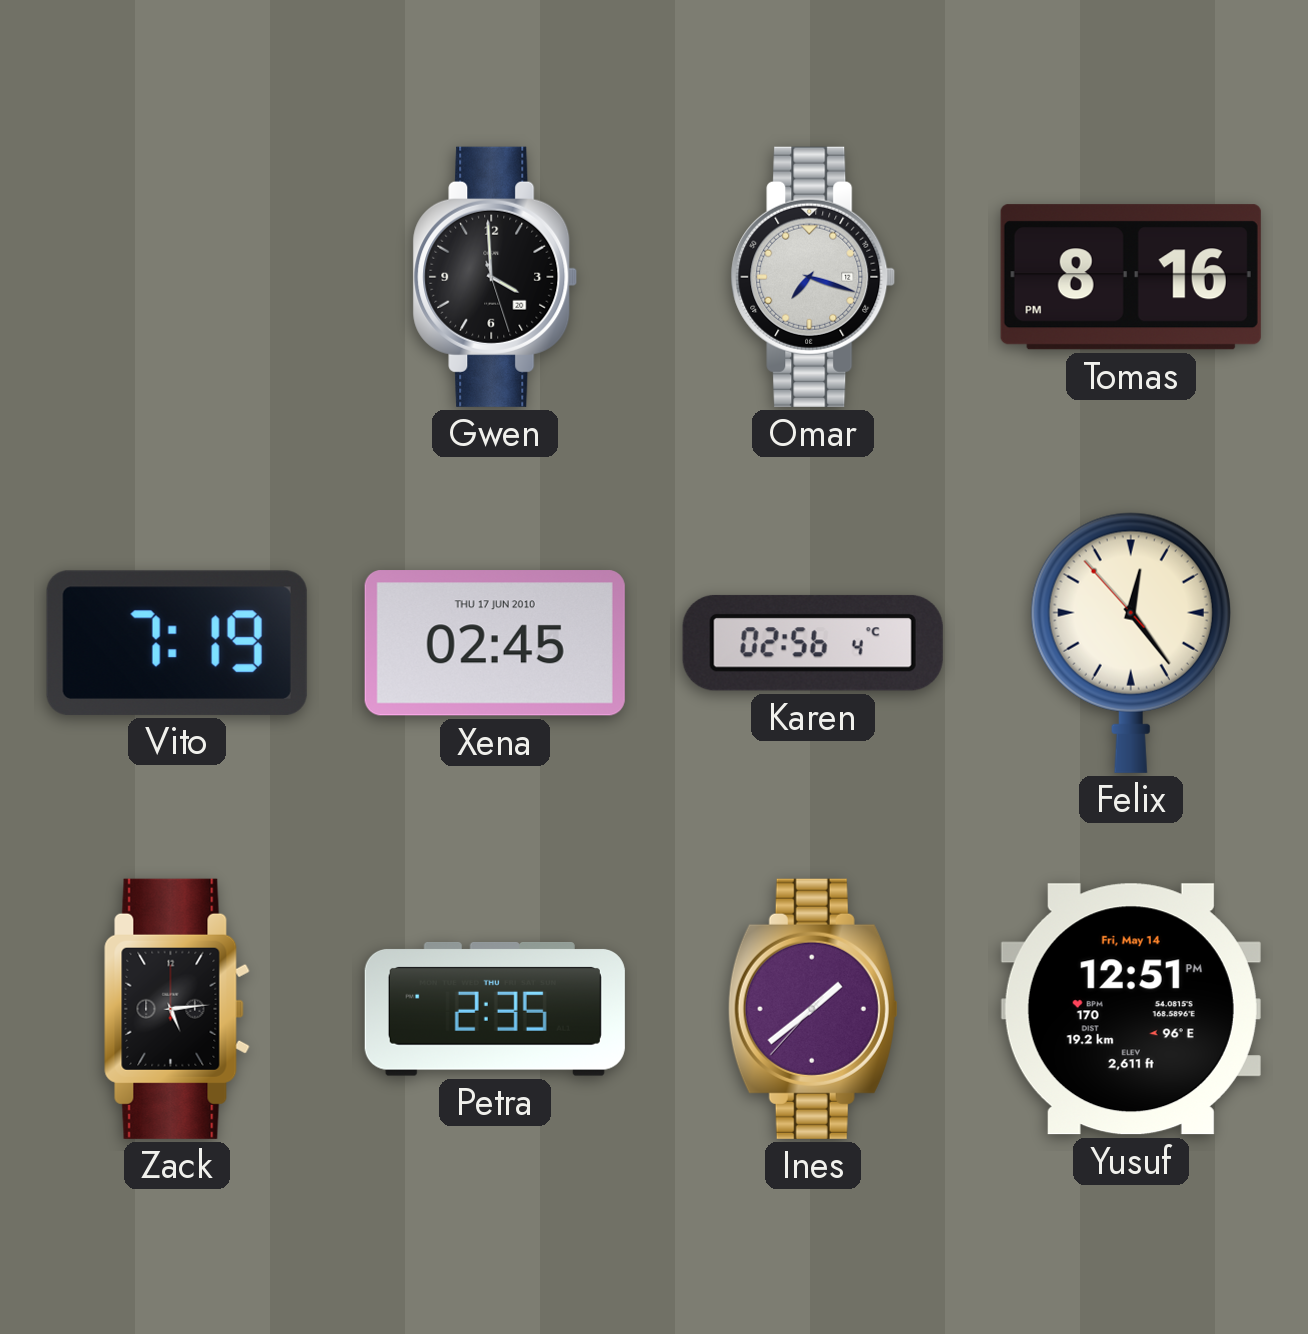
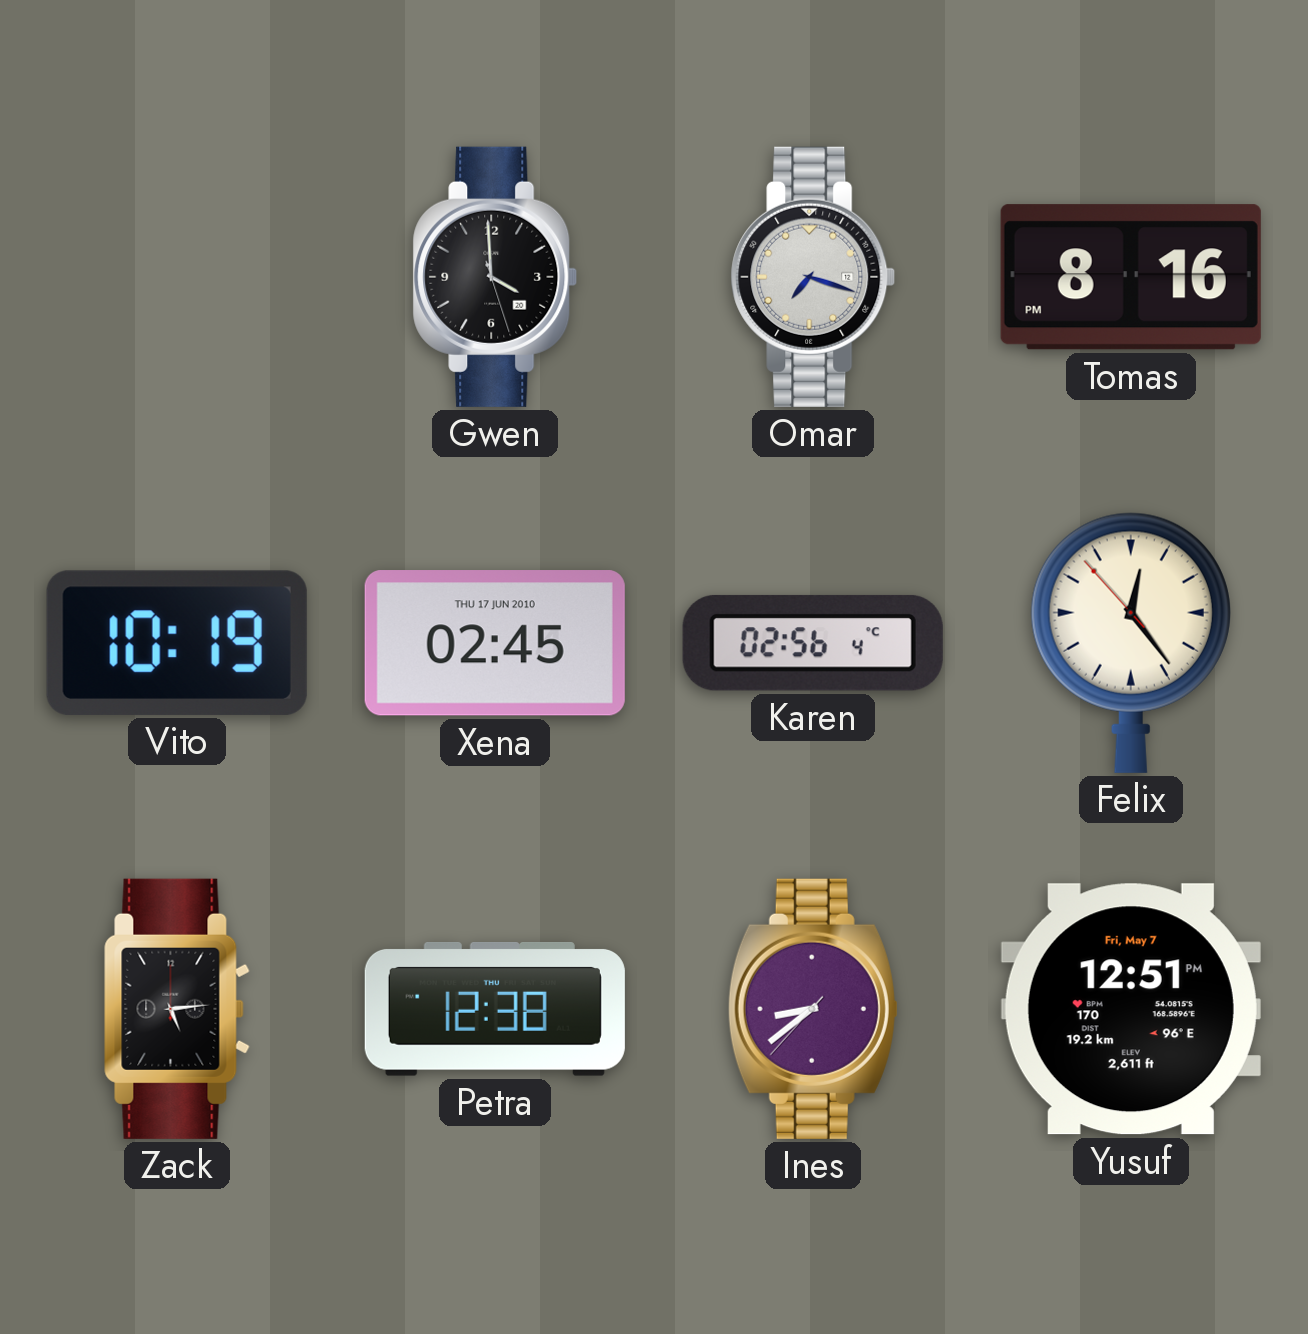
Vito: 7:19 -> 10:19 (177, 643)
Petra: 2:35 -> 12:38 (495, 1010)
Ines: 1:38 -> 8:38 (813, 1009)
Yusuf date: Fri, May 14 -> Fri, May 7 (1131, 1009)
